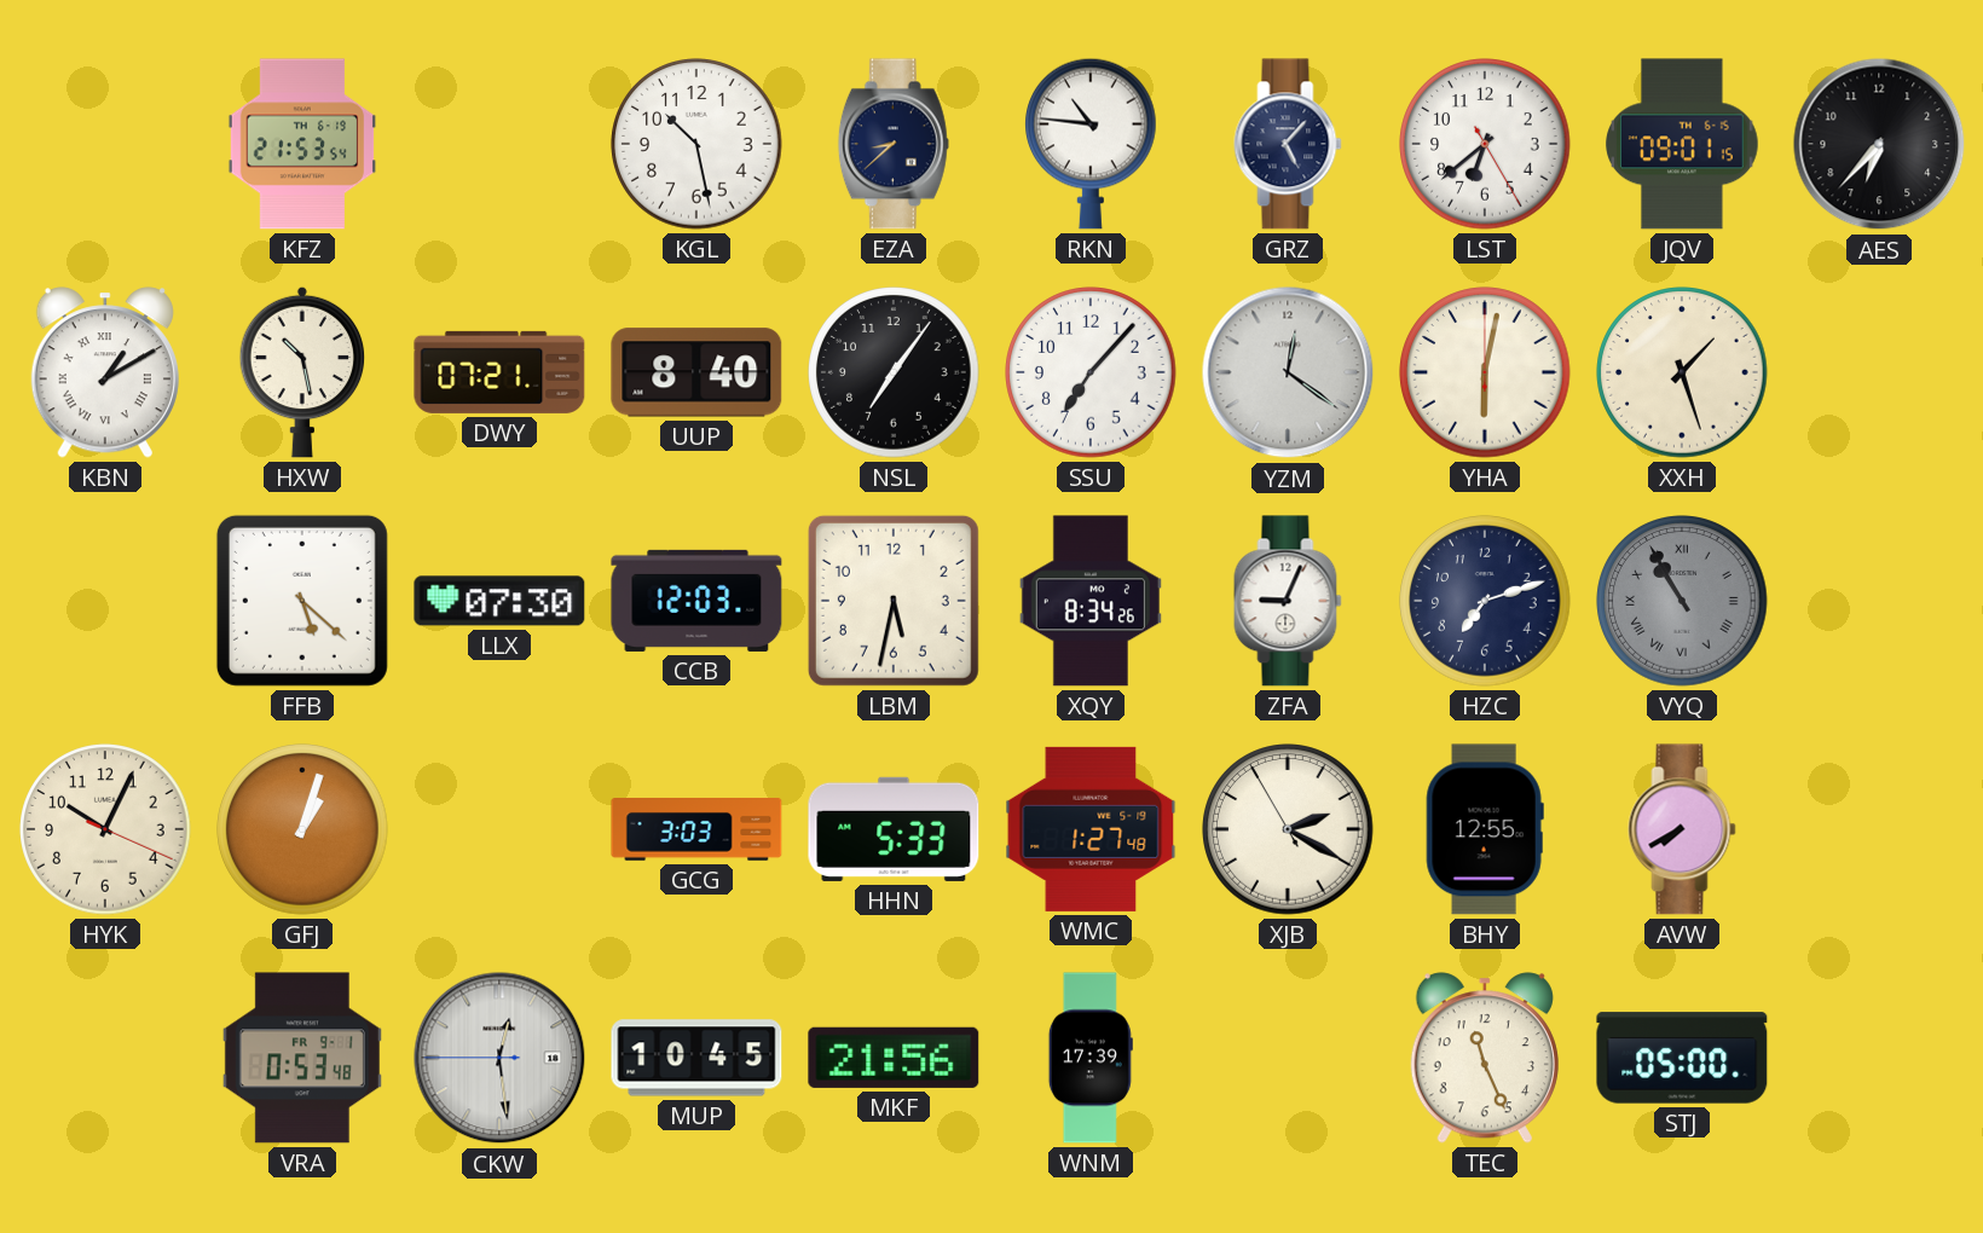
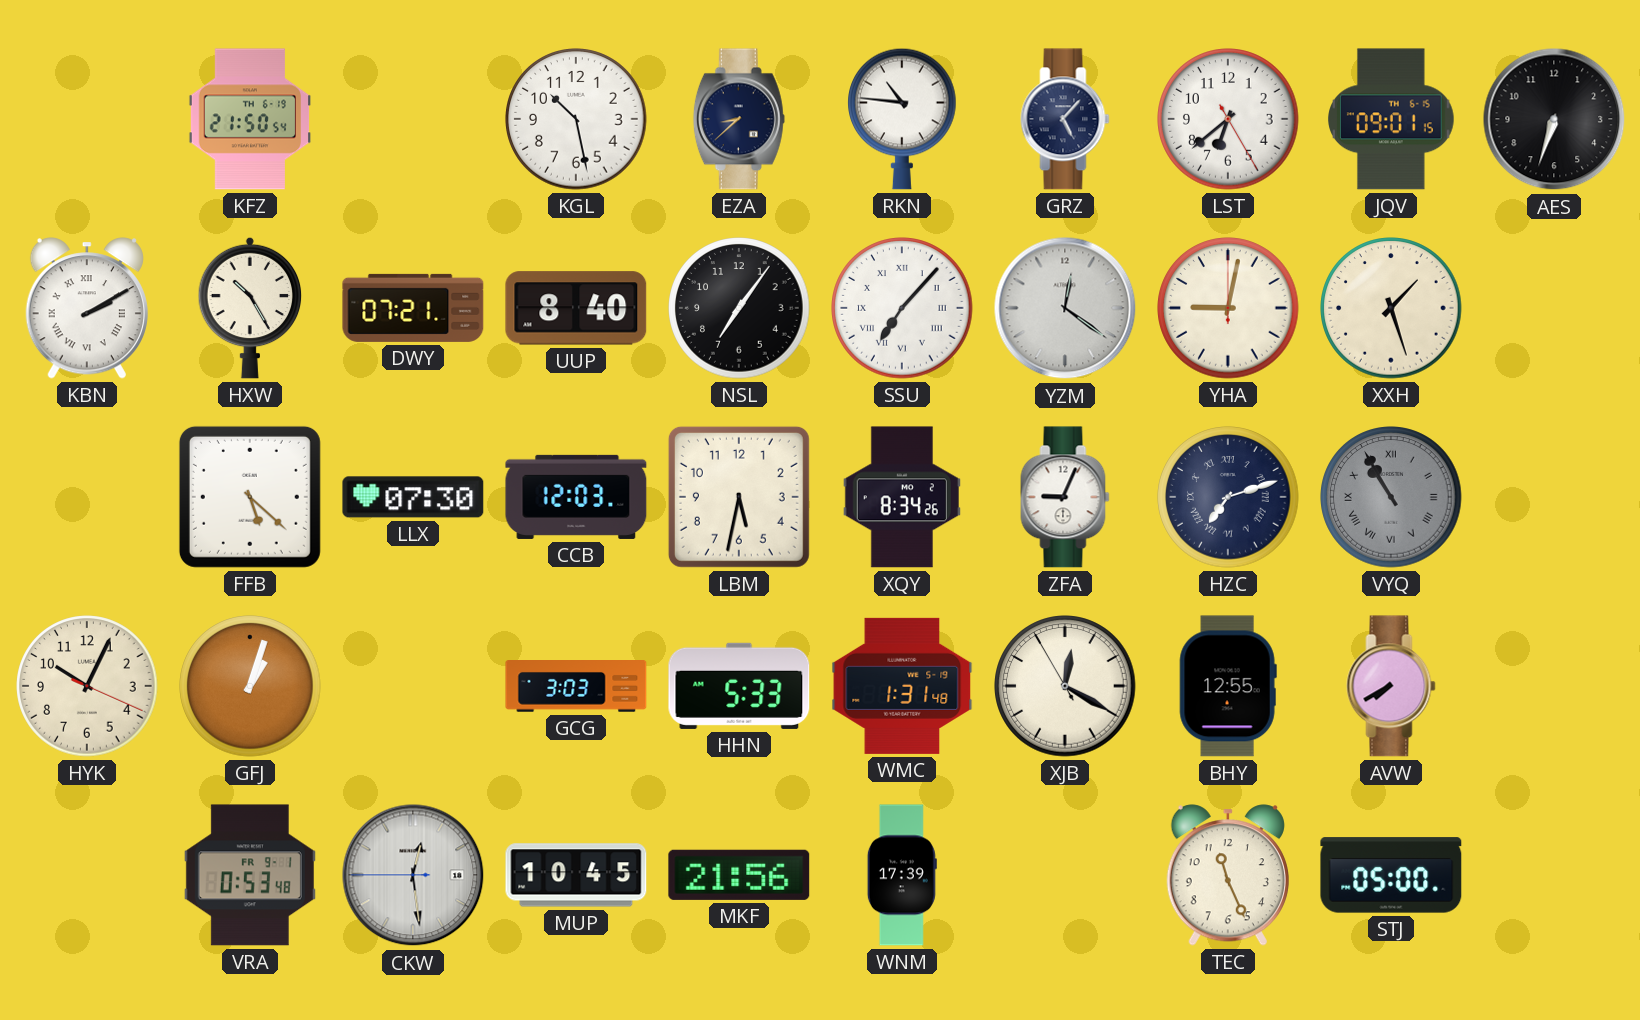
KFZ: 21:53 -> 21:50 (249, 119)
AES: 6:37 -> 6:33 (1554, 119)
KBN: 1:10 -> 2:10 (87, 308)
HXW: 10:28 -> 10:25 (250, 308)
SSU numerals: Arabic -> Roman (902, 308)
YHA: 6:02 -> 9:02 (1228, 308)
HZC numerals: Arabic -> Roman (1228, 497)
WMC: 1:27 -> 1:31 (902, 686)
XJB: 2:19 -> 12:19 (1065, 686)
